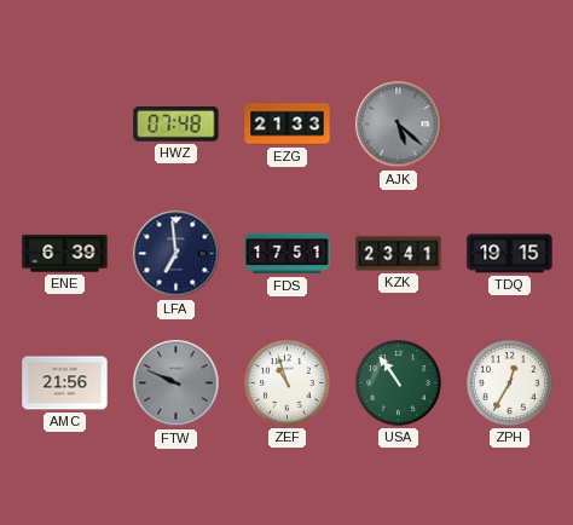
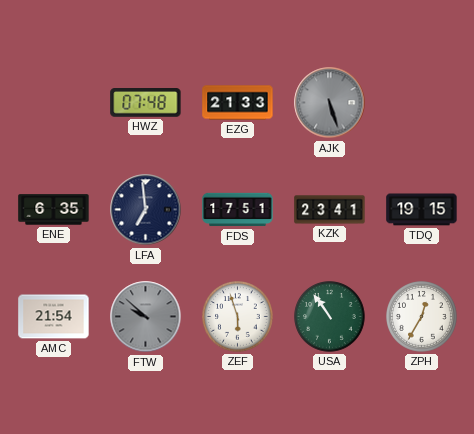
AJK: 5:22 -> 5:27 (330, 103)
ENE: 6:39 -> 6:35 (54, 210)
AMC: 21:56 -> 21:54 (54, 317)
FTW: 9:49 -> 9:52 (146, 317)
ZEF: 10:57 -> 5:57 (238, 317)
